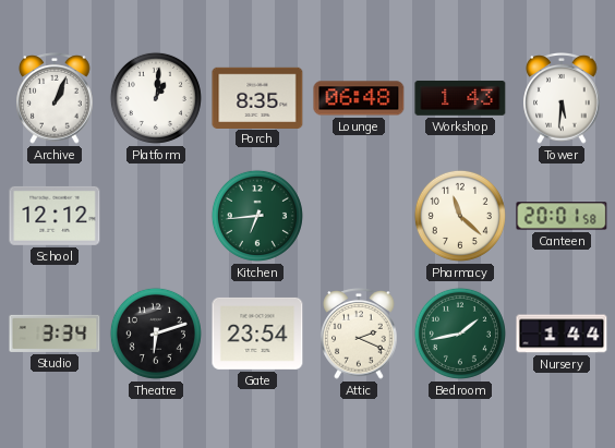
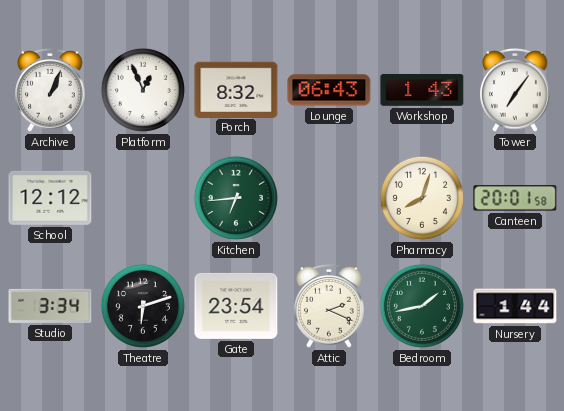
Platform: 1:01 -> 12:56 (143, 90)
Porch: 8:35 -> 8:32 (236, 89)
Lounge: 06:48 -> 06:43 (329, 90)
Tower: 5:31 -> 7:06 (515, 91)
Pharmacy: 11:22 -> 8:03 (422, 198)
